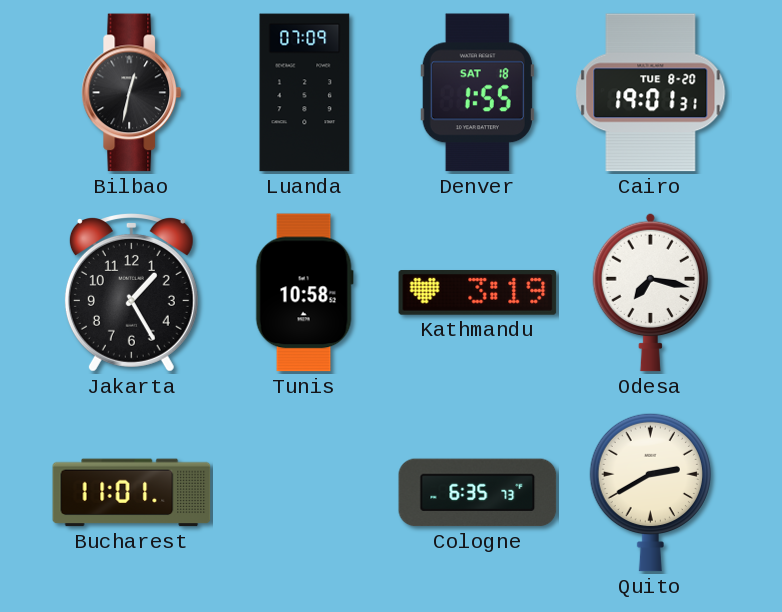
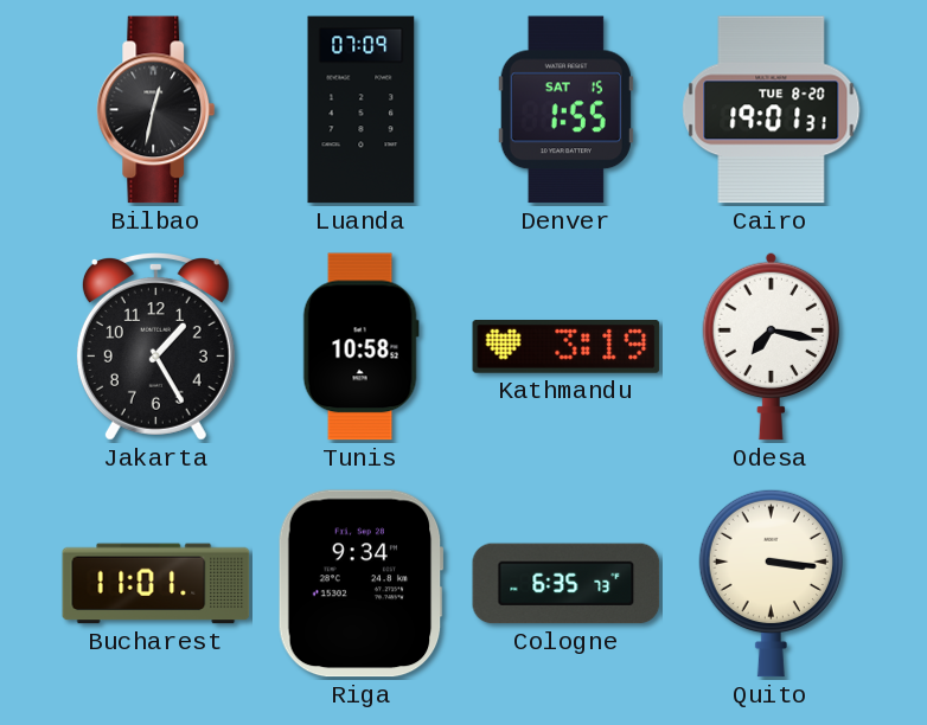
Denver date: SAT 18 -> SAT 15 (565, 110)
Riga: none -> 9:34 (360, 584)
Quito: 2:40 -> 3:16 (771, 583)
